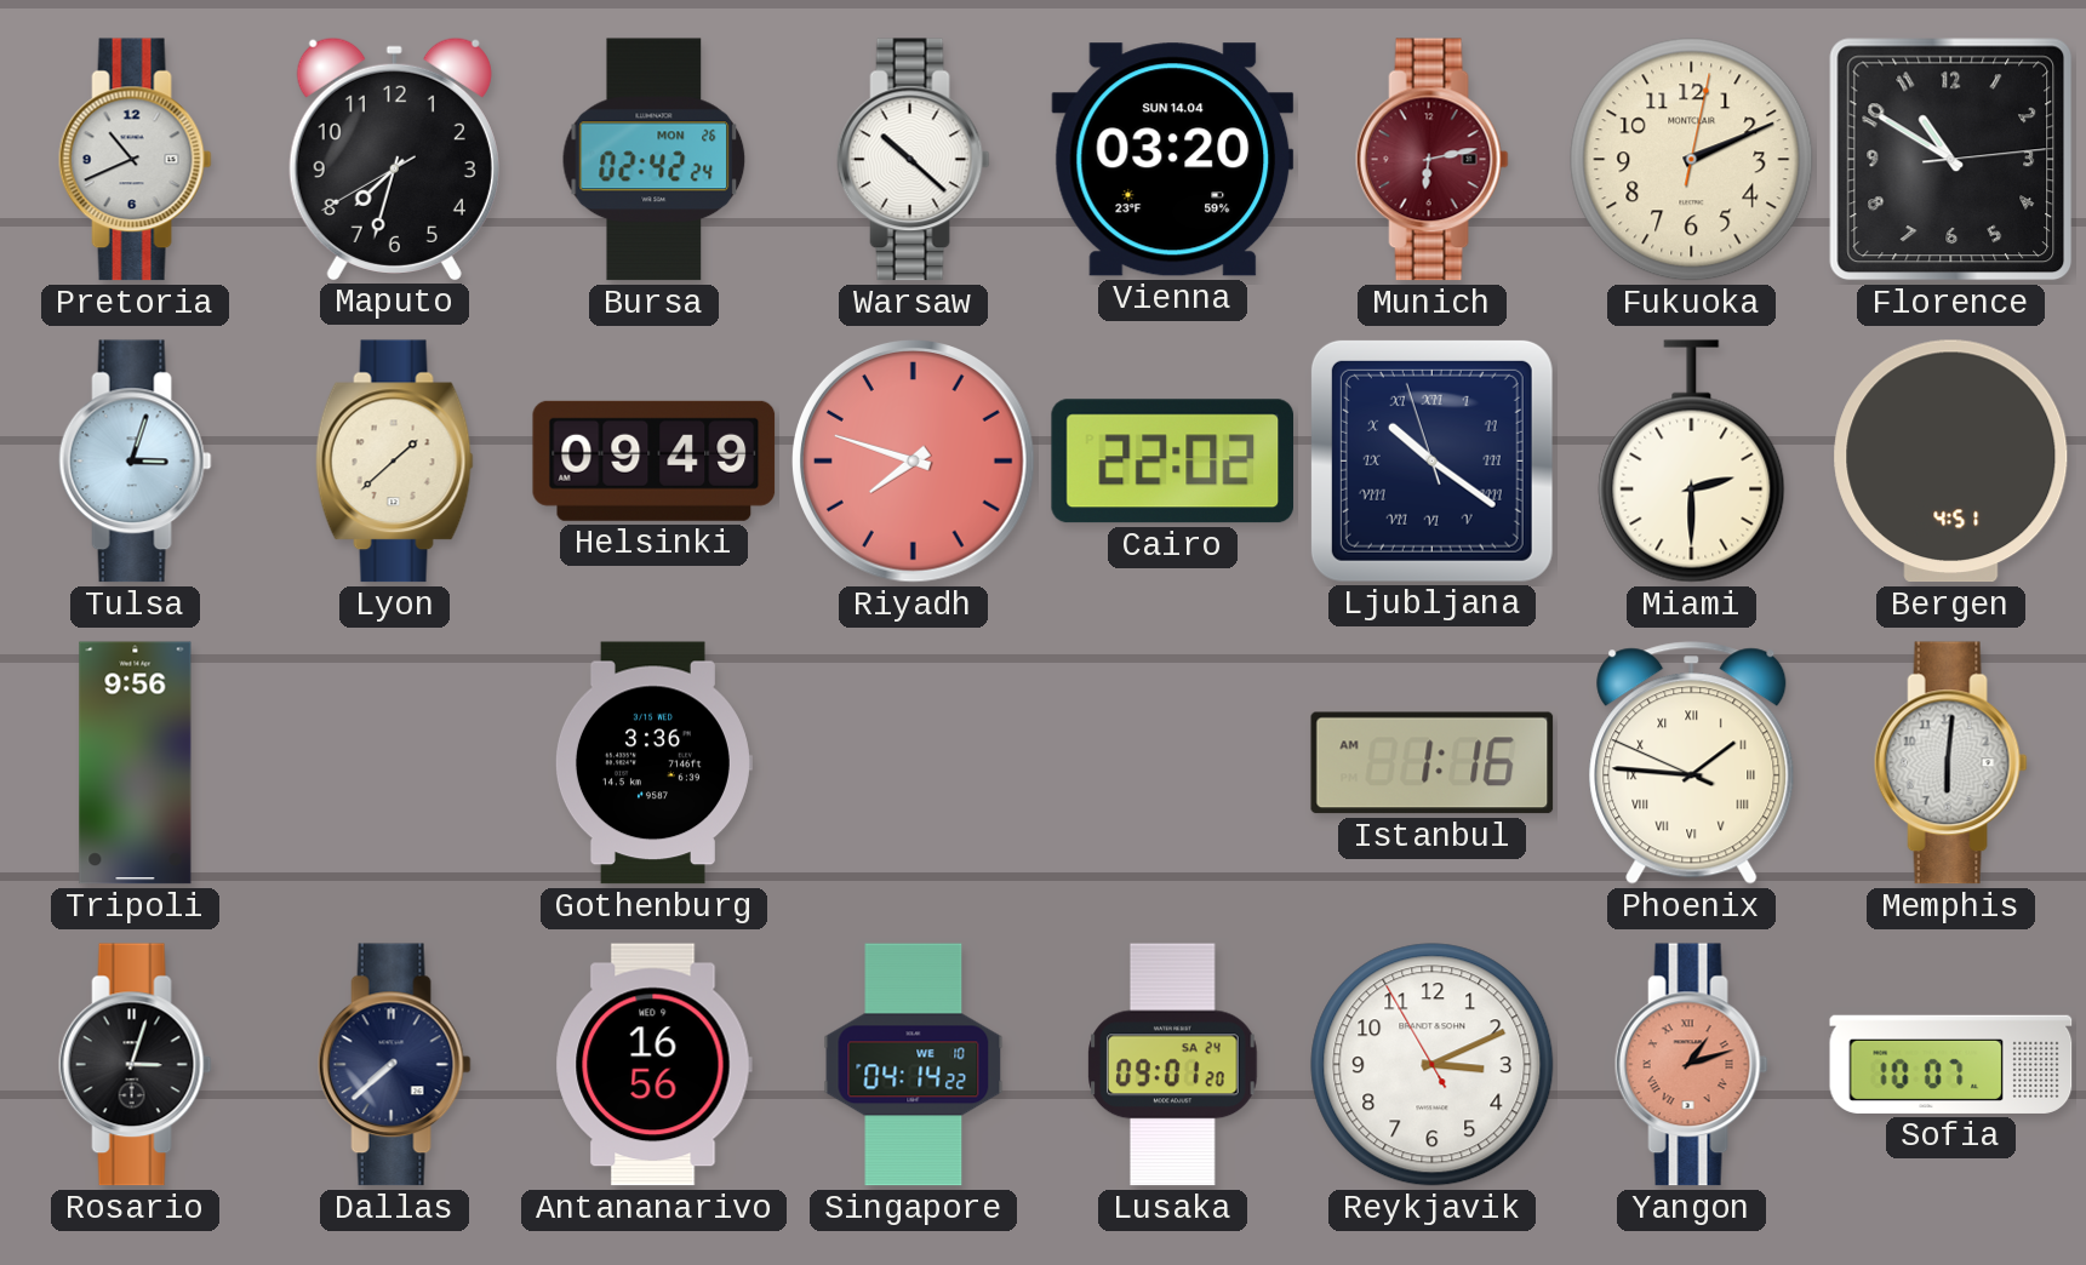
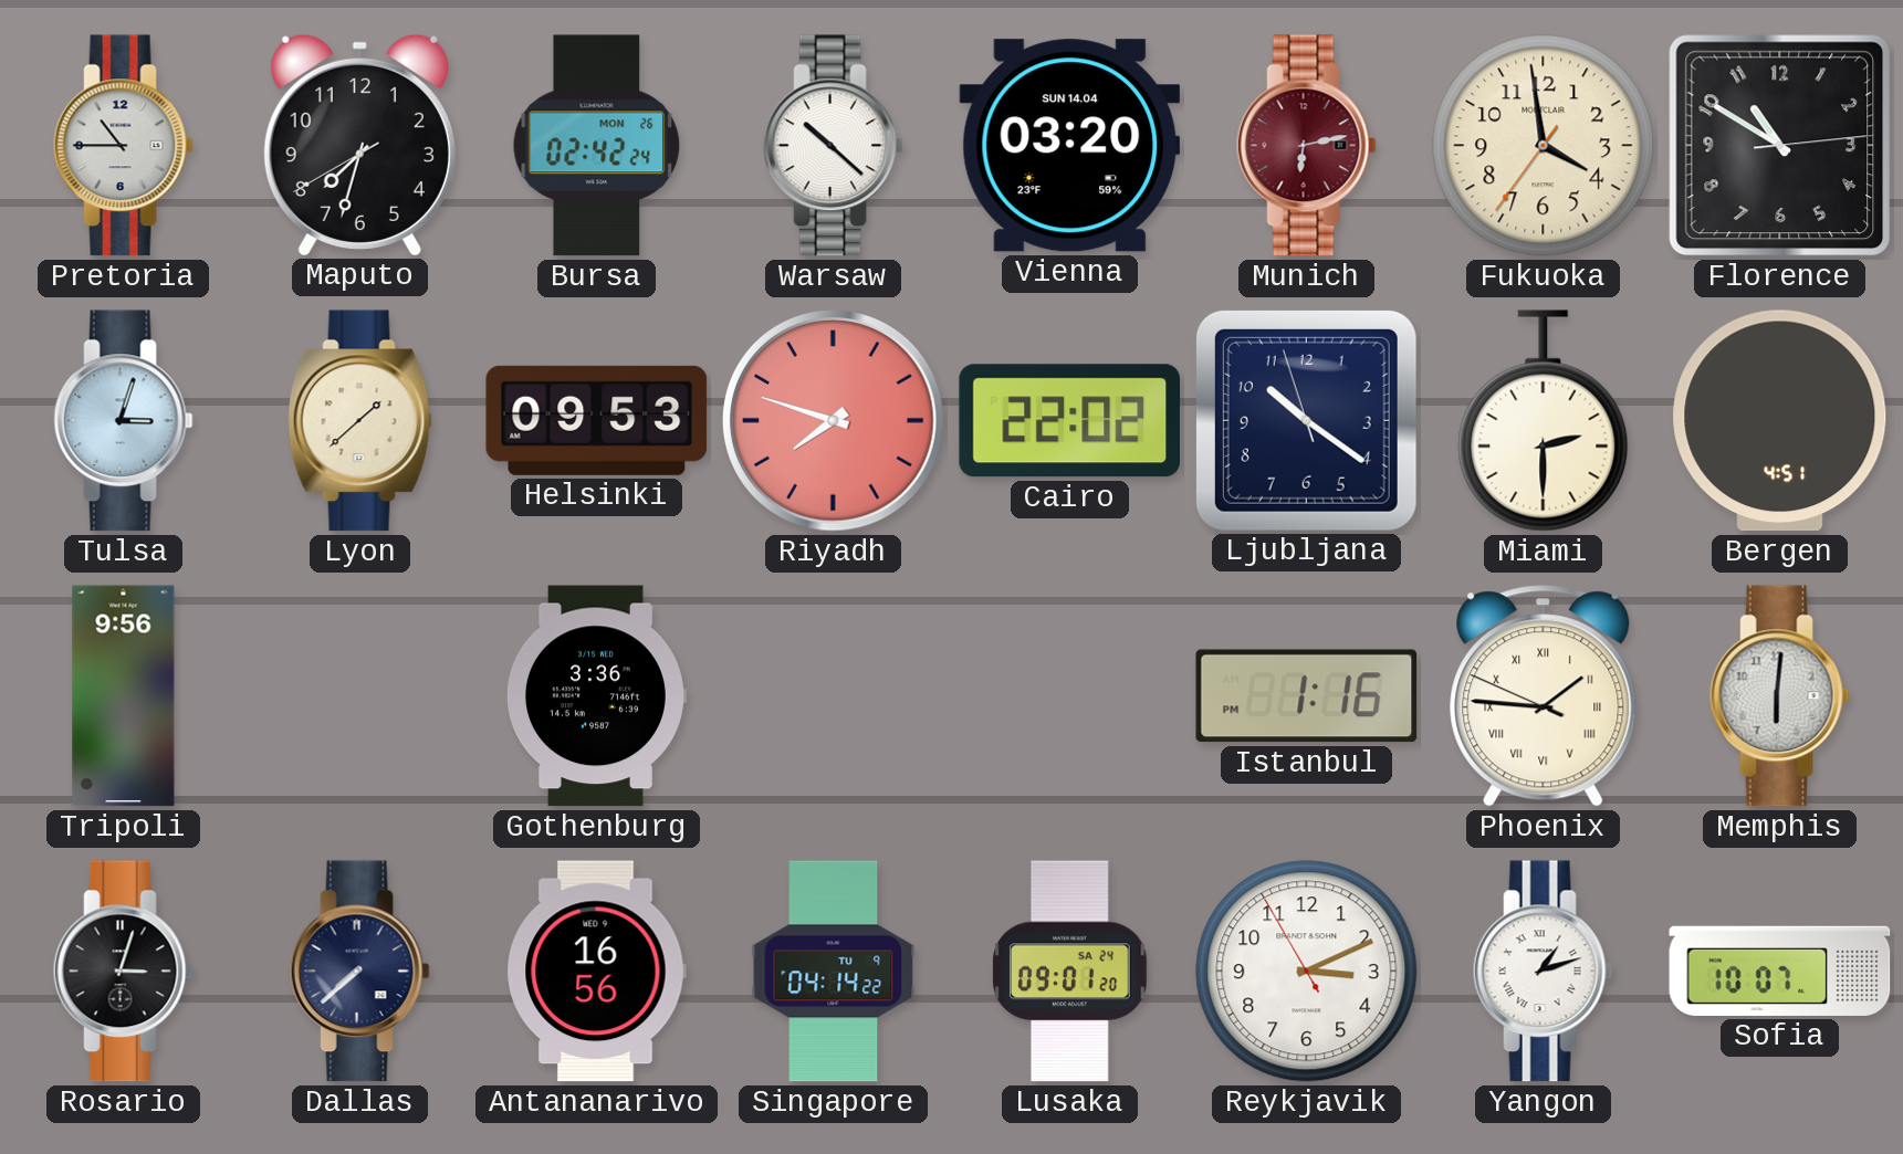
Pretoria: 10:41 -> 10:45 (123, 146)
Fukuoka: 2:11 -> 3:58 (1544, 146)
Helsinki: 09:49 -> 09:53 (597, 420)
Ljubljana numerals: Roman -> Arabic (1306, 420)
Istanbul: 1:16 AM -> 1:16 PM (1307, 696)
Singapore date: WE 10 -> TU 9 (834, 972)
Yangon dial: salmon -> white (1543, 972)
